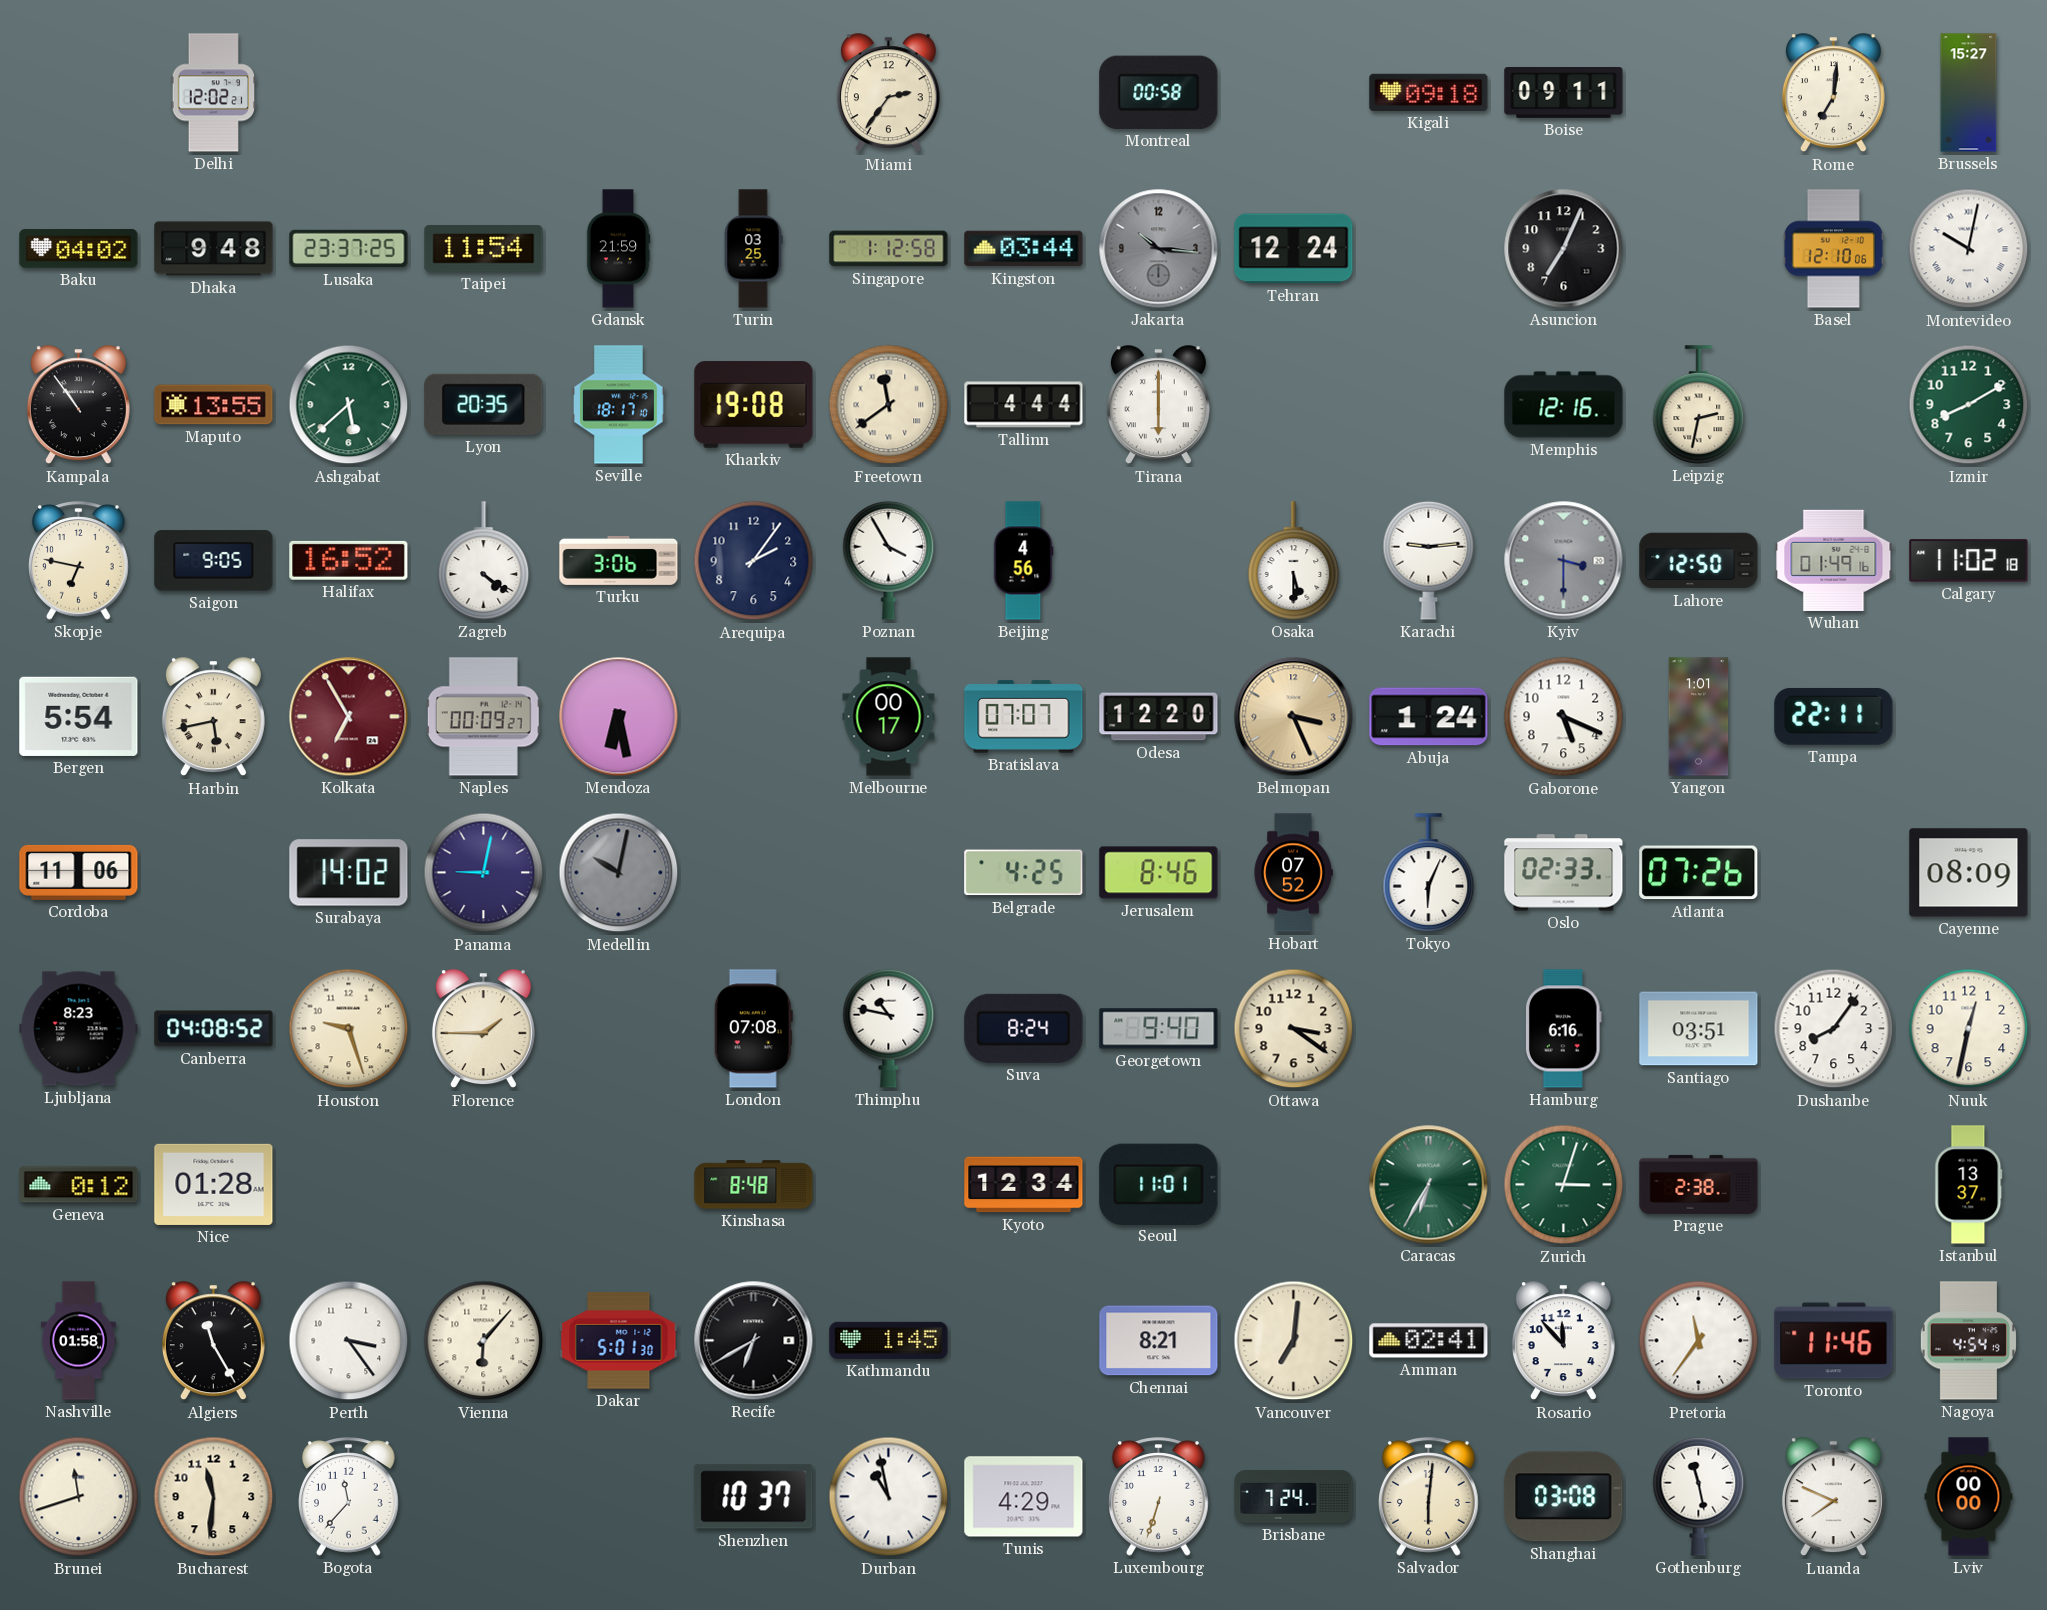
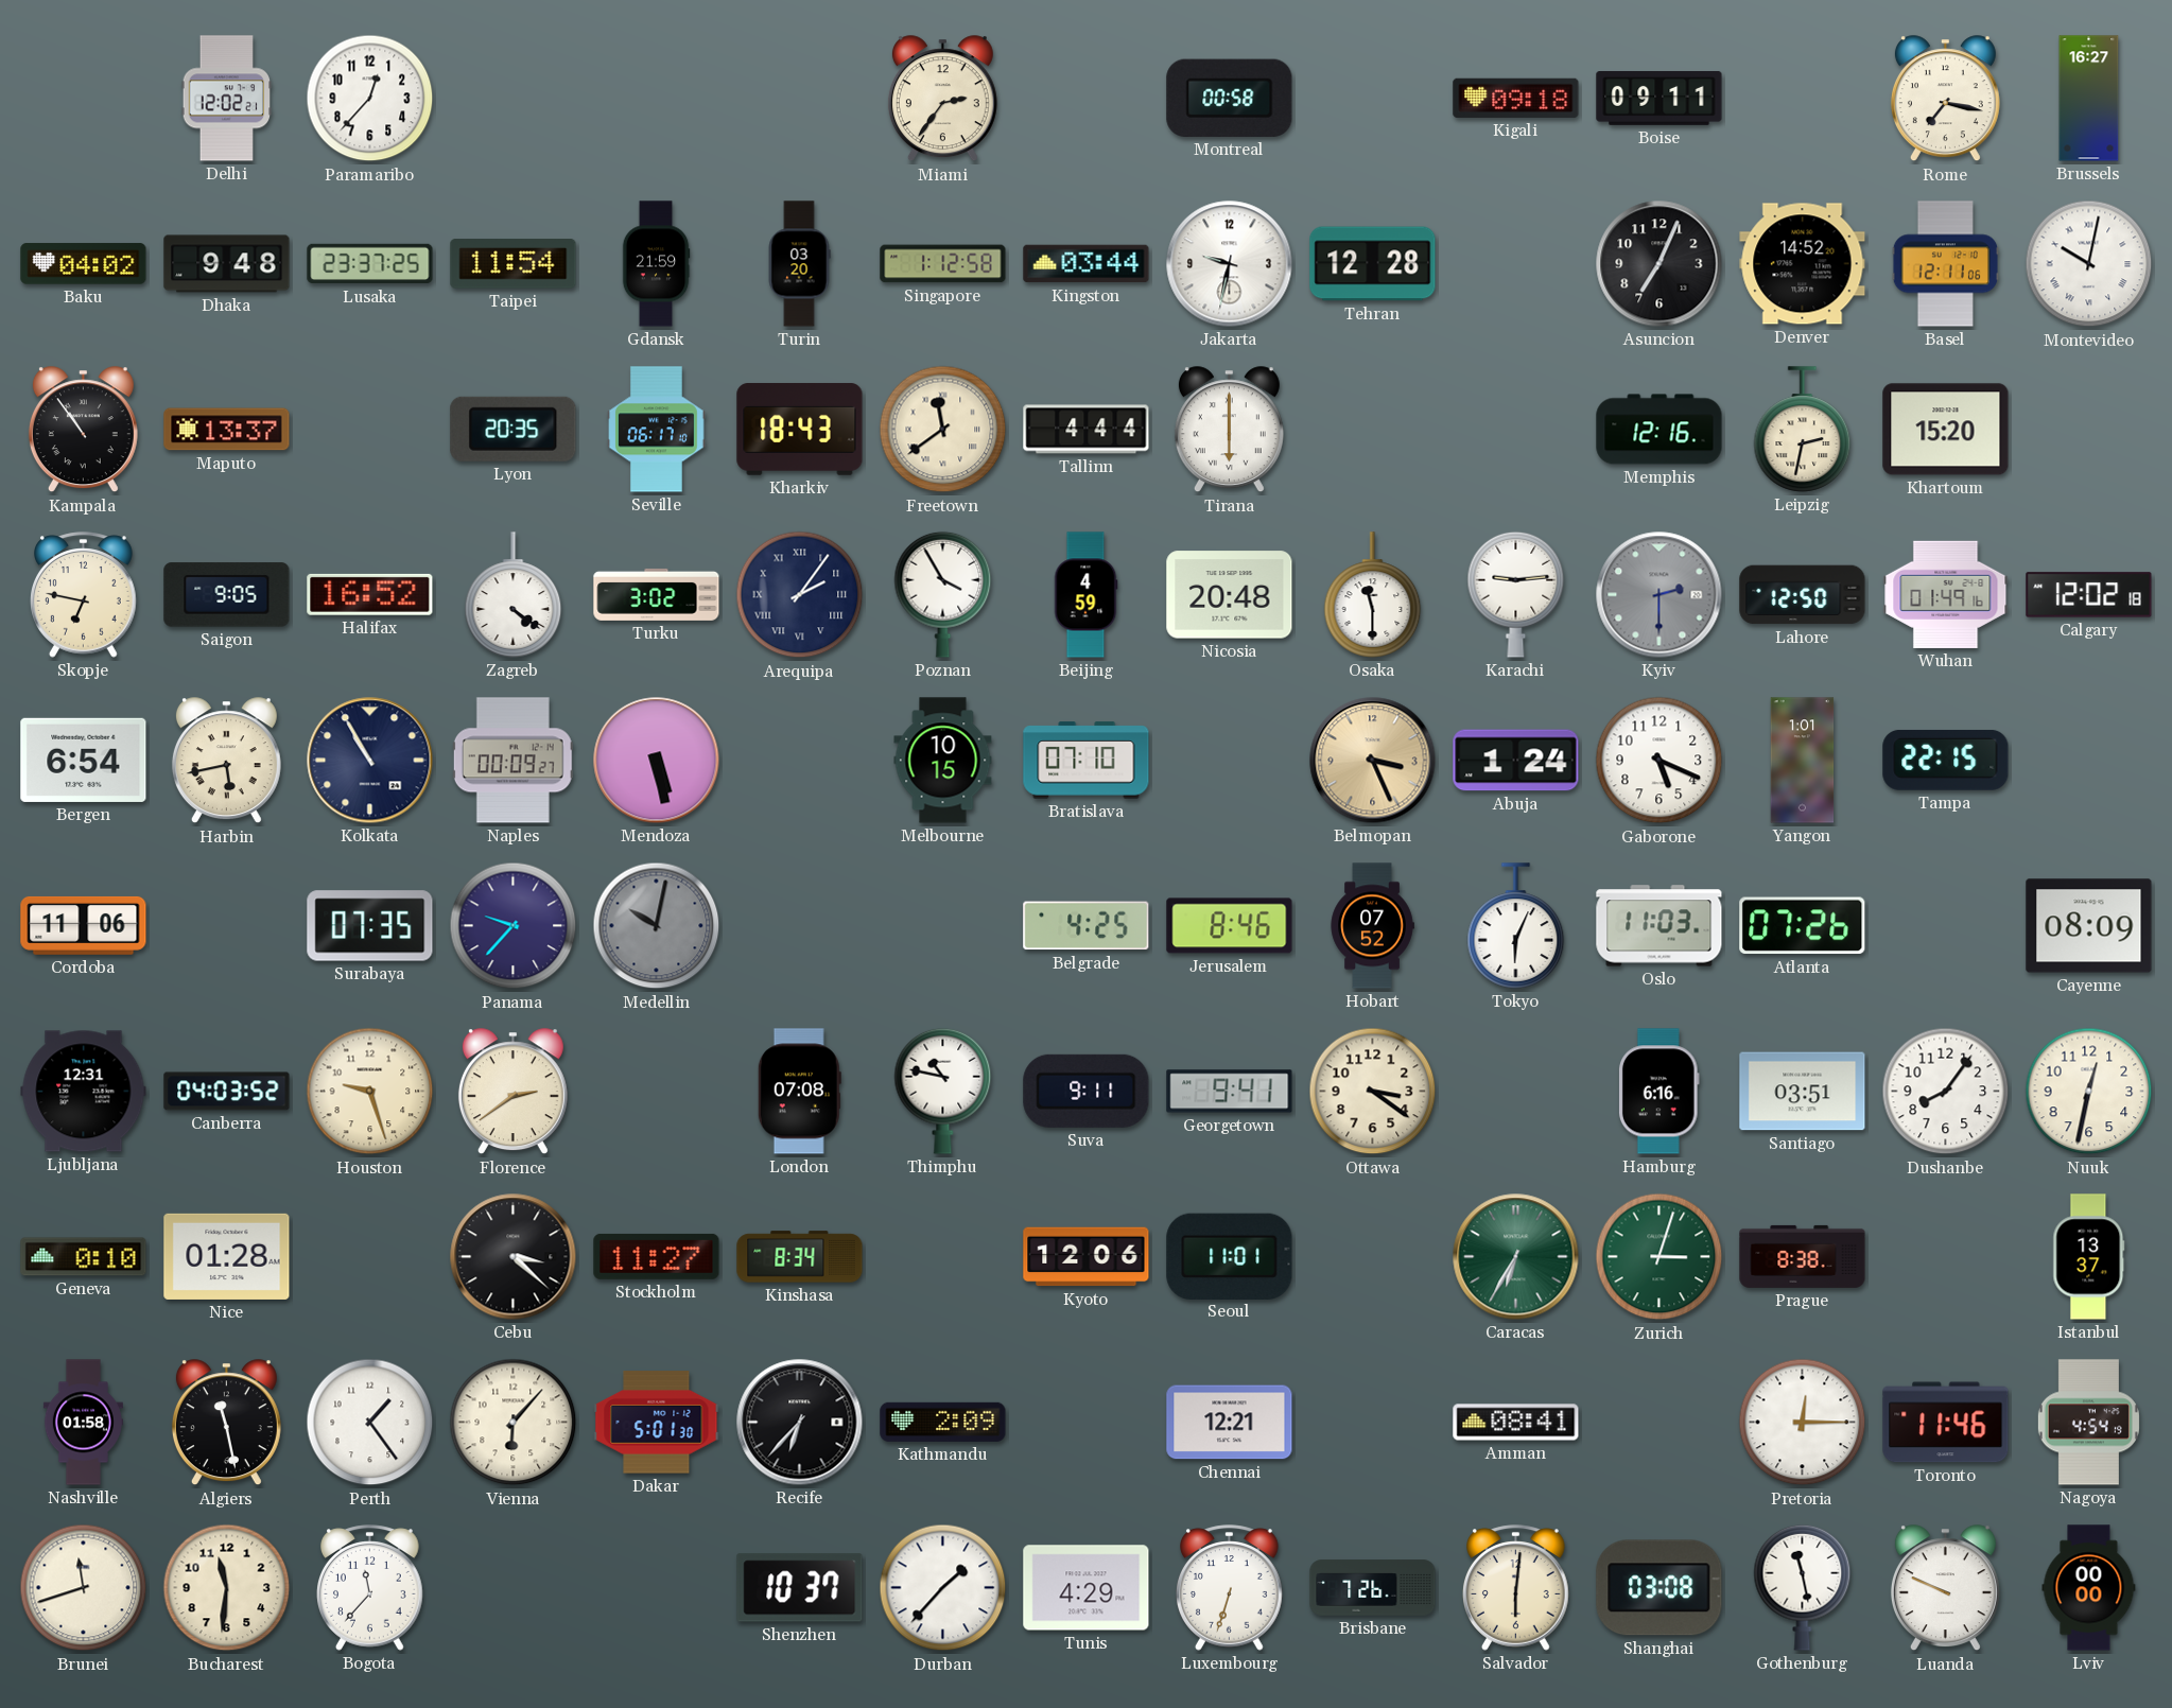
Paramaribo: none -> 12:37 (370, 99)
Rome: 7:01 -> 7:17 (1945, 99)
Brussels: 15:27 -> 16:27 (2089, 99)
Turin: 03:25 -> 03:20 (799, 264)
Jakarta: 10:16 -> 9:32 (1230, 264)
Jakarta dial: grey -> white (1230, 264)
Tehran: 12:24 -> 12:28 (1373, 264)
Denver: none -> 14:52 (1803, 264)
Basel: 12:10 -> 12:11 (1945, 264)
Maputo: 13:55 -> 13:37 (227, 430)
Ashgabat: 5:38 -> none (349, 405)
Seville: 18:17 -> 06:17 (657, 430)
Kharkiv: 19:08 -> 18:43 (800, 430)
Khartoum: none -> 15:20 (1946, 430)
Izmir: 8:10 -> none (1969, 405)
Turku: 3:06 -> 3:02 (657, 594)
Arequipa numerals: Arabic -> Roman (800, 595)
Beijing: 4:56 -> 4:59 (1085, 595)
Nicosia: none -> 20:48 (1230, 595)
Osaka: 5:30 -> 11:30 (1373, 595)
Kyiv: 3:30 -> 2:30 (1660, 595)
Calgary: 11:02 -> 12:02 (2089, 595)
Bergen: 5:54 -> 6:54 (84, 760)
Kolkata: 6:55 -> 10:55 (370, 761)
Kolkata dial: burgundy -> navy (370, 761)
Mendoza: 6:28 -> 5:28 (657, 761)
Melbourne: 00:17 -> 10:15 (943, 761)
Bratislava: 07:07 -> 07:10 (1087, 761)
Odesa: 12:20 -> none (1159, 717)
Tampa: 22:11 -> 22:15 (1946, 760)
Surabaya: 14:02 -> 07:35 (370, 926)
Panama: 9:02 -> 9:37 (514, 926)
Oslo: 02:33 -> 11:03 (1660, 926)
Ljubljana: 8:23 -> 12:31 (84, 1092)
Canberra: 04:08 -> 04:03 (227, 1092)
Florence: 1:45 -> 2:39 (512, 1092)
Suva: 8:24 -> 9:11 (1087, 1091)
Georgetown: 9:40 -> 9:41 (1230, 1092)
Geneva: 0:12 -> 0:10 (84, 1257)
Cebu: none -> 3:22 (514, 1257)
Stockholm: none -> 11:27 (657, 1256)
Kinshasa: 8:48 -> 8:34 (800, 1257)
Kyoto: 12:34 -> 12:06 (1087, 1257)
Prague: 2:38 -> 8:38 (1803, 1256)
Algiers: 11:25 -> 11:28 (226, 1423)
Perth: 3:24 -> 1:24 (370, 1423)
Recife: 6:40 -> 6:37 (800, 1423)
Kathmandu: 1:45 -> 2:09 (943, 1422)
Chennai: 8:21 -> 12:21 (1230, 1423)
Vancouver: 7:01 -> none (1294, 1341)
Amman: 02:41 -> 08:41 (1516, 1423)
Rosario: 11:53 -> none (1563, 1341)
Pretoria: 11:36 -> 12:15 (1803, 1423)
Durban: 10:58 -> 1:37 (943, 1588)
Brisbane: 7:24 -> 7:26 (1373, 1588)
Luanda: 7:49 -> 9:49 (1945, 1588)
